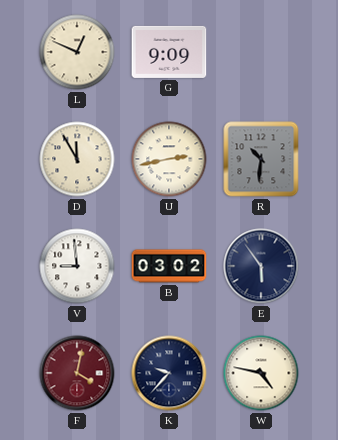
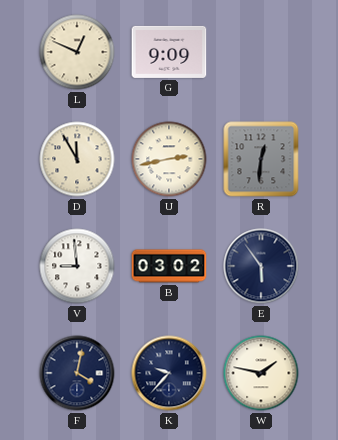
R: 10:31 -> 12:31 (261, 159)
F dial: burgundy -> navy (77, 373)
W: 4:47 -> 1:47 (261, 373)
